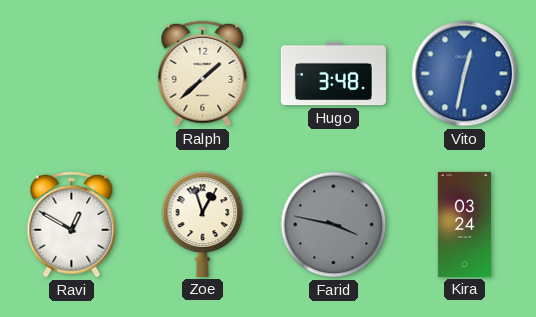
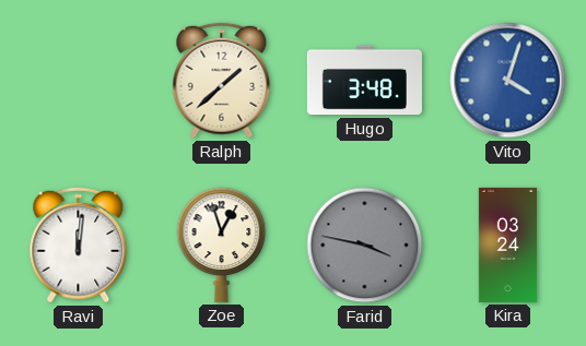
Vito: 12:32 -> 4:03 (508, 81)
Ravi: 12:50 -> 12:01 (79, 246)
